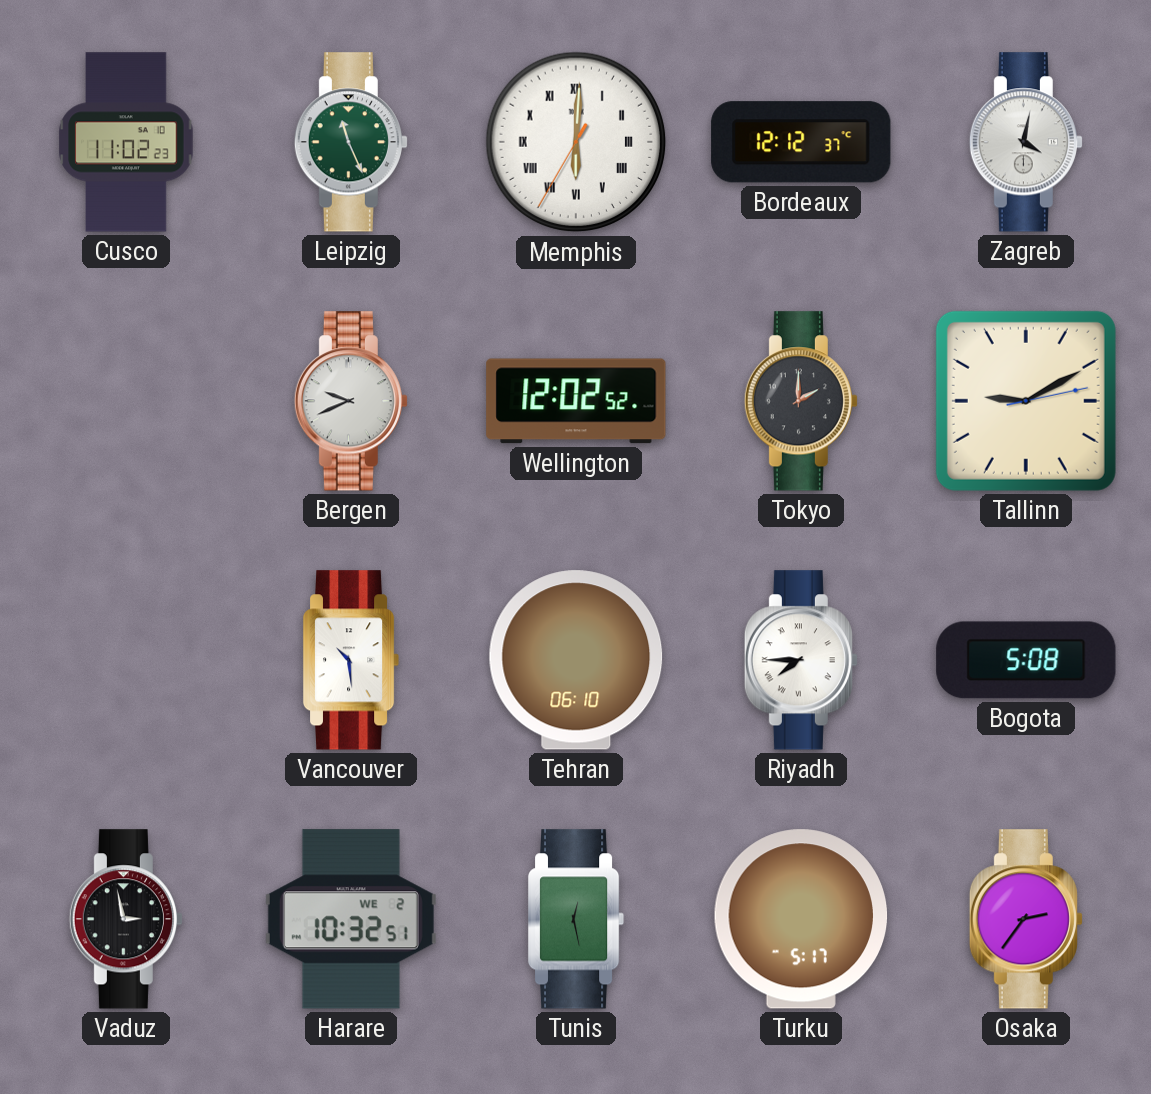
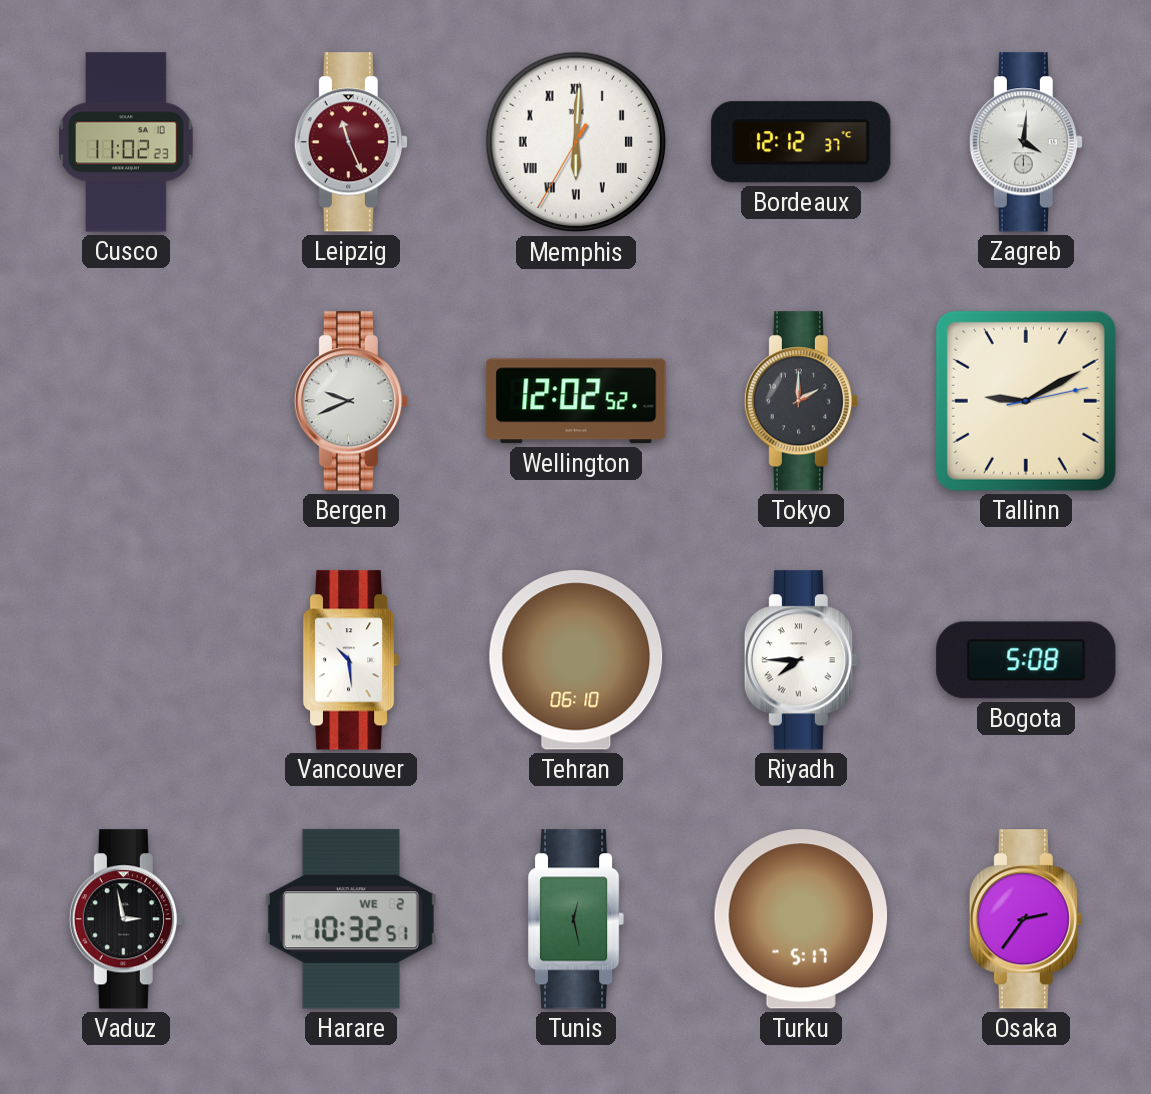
Leipzig dial: green -> burgundy (351, 142)
Zagreb: 4:02 -> 4:01 (1026, 142)
